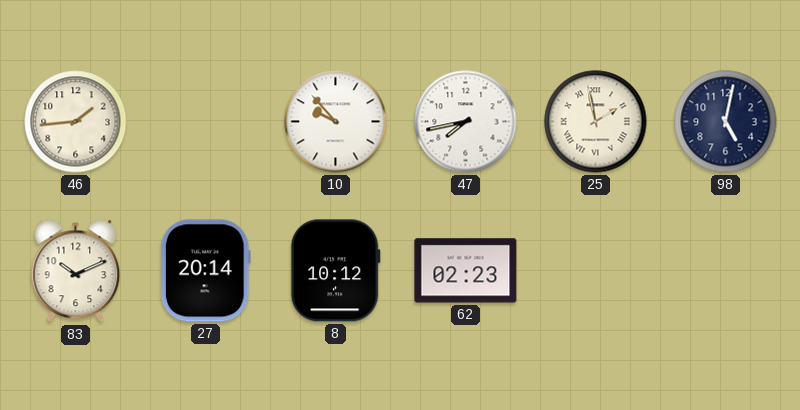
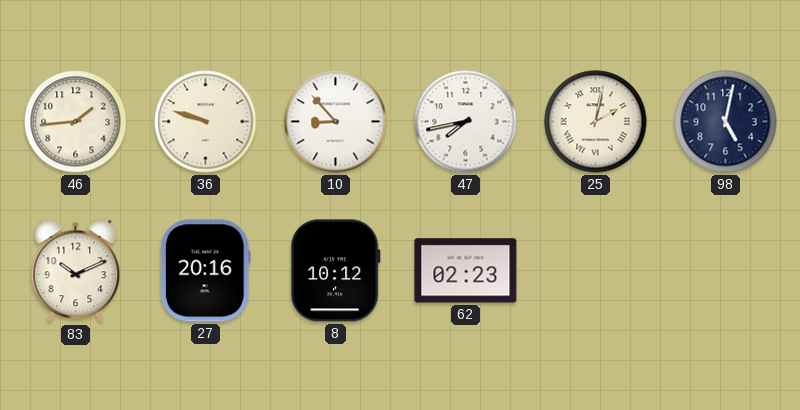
36: none -> 9:48 (206, 122)
10: 9:53 -> 8:53 (336, 122)
25: 1:58 -> 2:02 (596, 122)
27: 20:14 -> 20:16 (205, 271)
